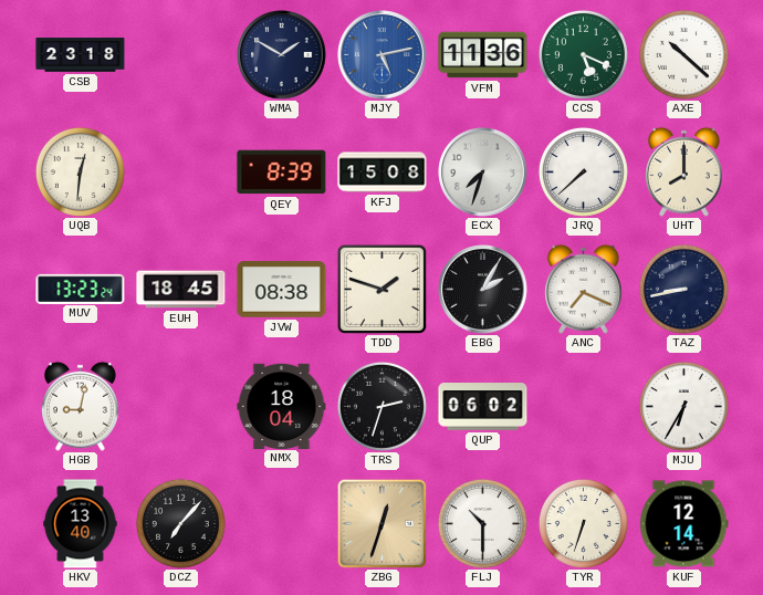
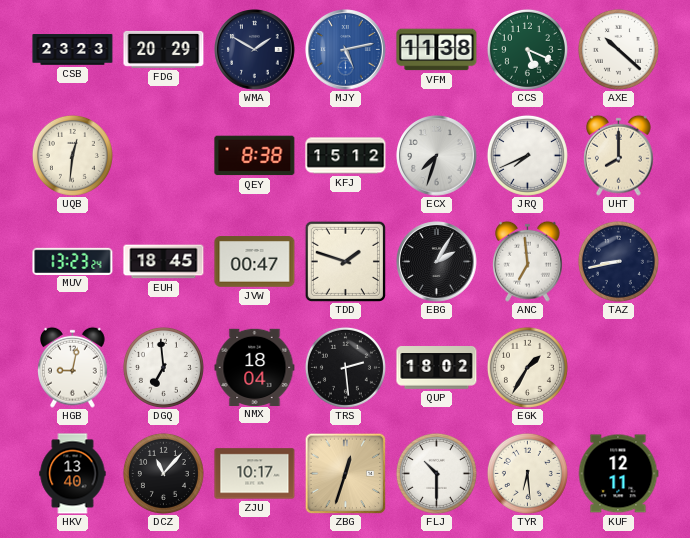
CSB: 23:18 -> 23:23 (73, 50)
FDG: none -> 20:29 (164, 49)
VFM: 11:36 -> 11:38 (437, 50)
QEY: 8:39 -> 8:38 (255, 156)
KFJ: 15:08 -> 15:12 (346, 156)
JRQ: 7:38 -> 7:41 (527, 155)
JVW: 08:38 -> 00:47 (255, 262)
ANC: 7:19 -> 6:59 (528, 261)
DGQ: none -> 6:59 (163, 367)
TRS: 2:33 -> 2:29 (345, 367)
QUP: 06:02 -> 18:02 (437, 368)
EGK: none -> 1:35 (527, 367)
MJU: 6:35 -> none (683, 406)
DCZ: 7:07 -> 11:07 (163, 473)
ZJU: none -> 10:17 (255, 474)
TYR: 6:33 -> 6:29 (527, 473)
KUF: 12:14 -> 12:11 (618, 474)
